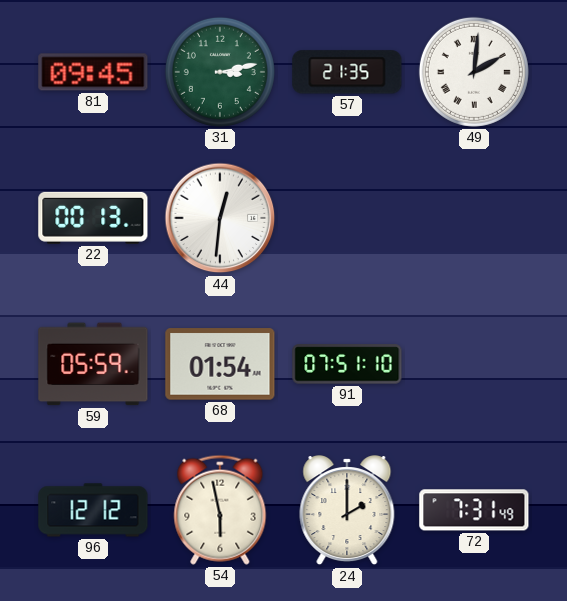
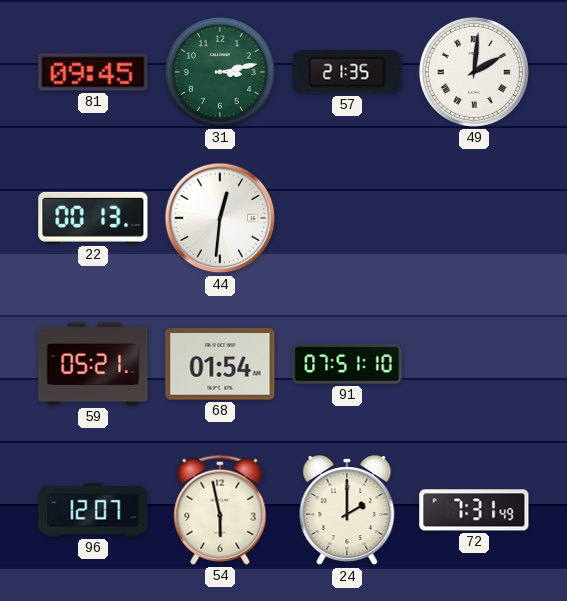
59: 05:59 -> 05:21 (93, 364)
96: 12:12 -> 12:07 (93, 510)
